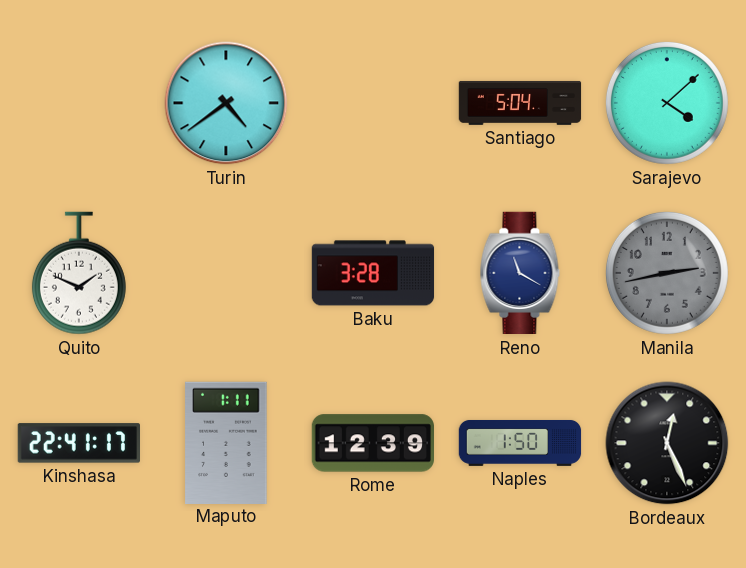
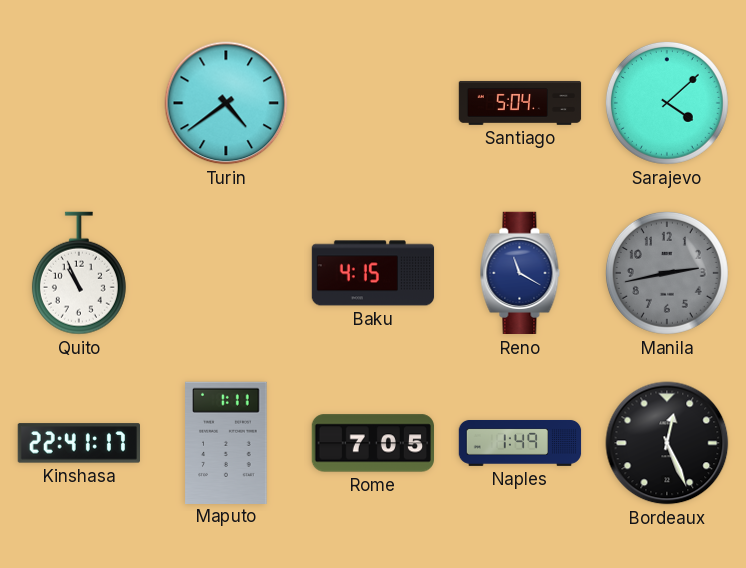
Quito: 1:49 -> 10:56 (79, 273)
Baku: 3:28 -> 4:15 (373, 273)
Rome: 12:39 -> 7:05 (372, 443)
Naples: 1:50 -> 1:49 (520, 443)
